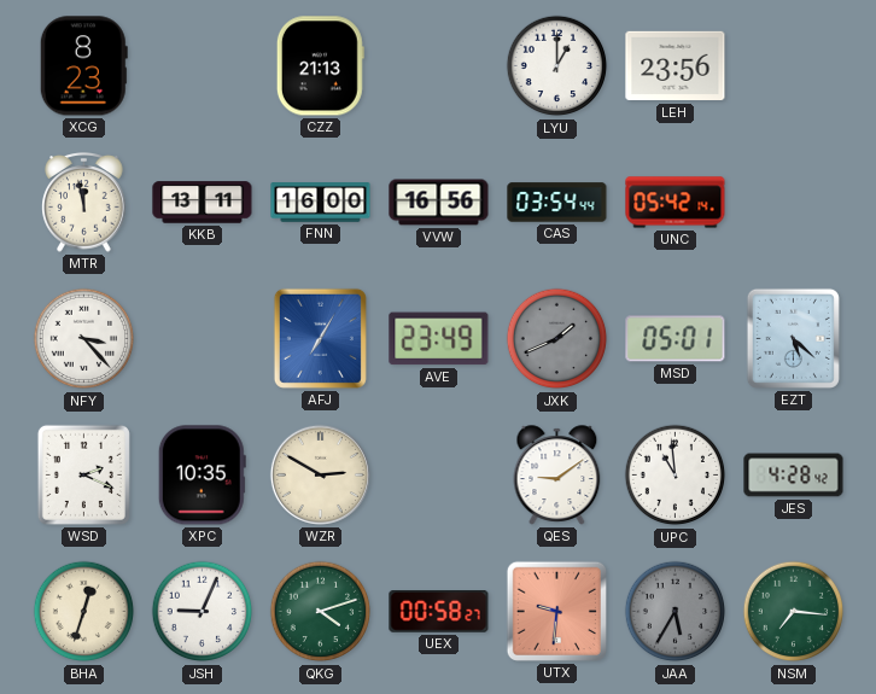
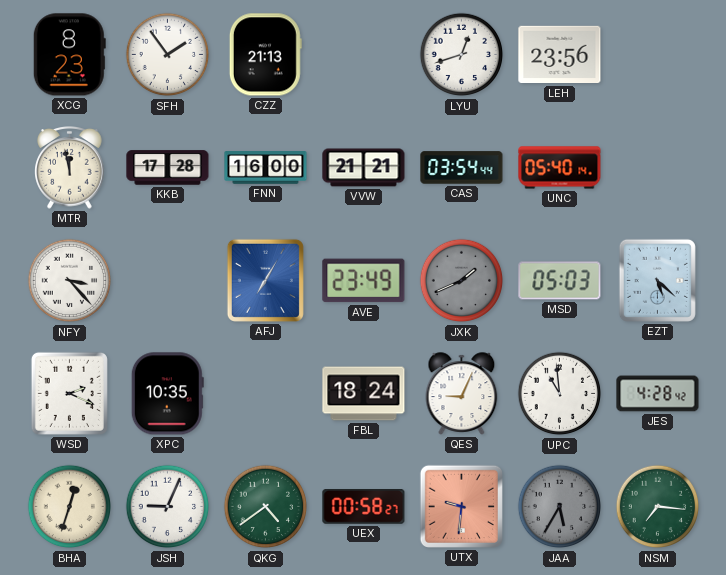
SFH: none -> 1:54 (168, 55)
LYU: 1:00 -> 12:42 (462, 55)
KKB: 13:11 -> 17:28 (168, 168)
VVW: 16:56 -> 21:21 (364, 168)
UNC: 05:42 -> 05:40 (560, 168)
MSD: 05:01 -> 05:03 (560, 281)
WZR: 2:50 -> none (320, 474)
FBL: none -> 18:24 (364, 394)
QES: 9:09 -> 9:04 (462, 394)
QKG: 4:12 -> 4:39 (266, 507)
